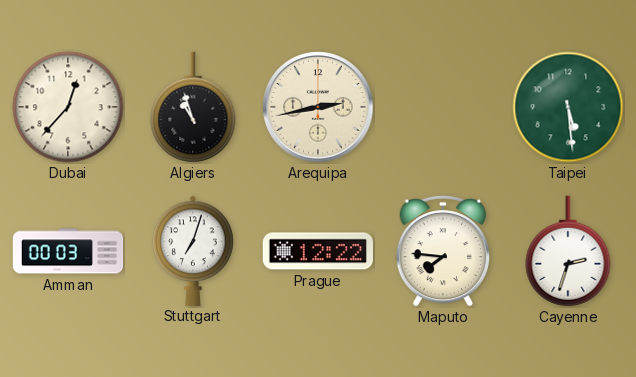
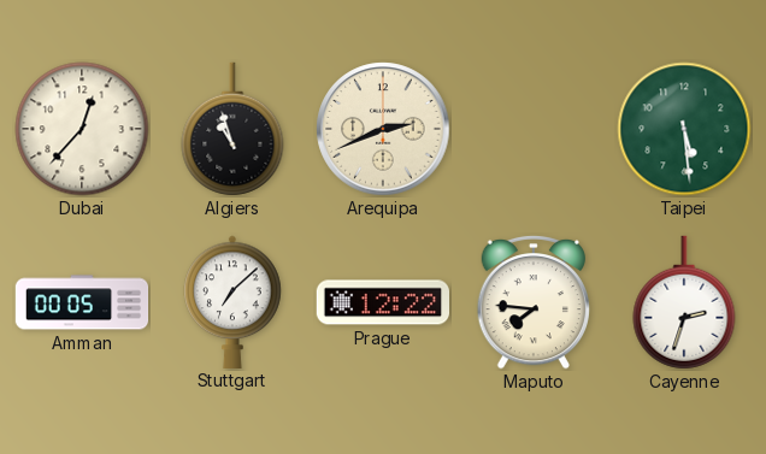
Arequipa: 2:43 -> 2:41 (383, 129)
Amman: 00:03 -> 00:05 (82, 302)
Stuttgart: 7:03 -> 7:08 (232, 301)
